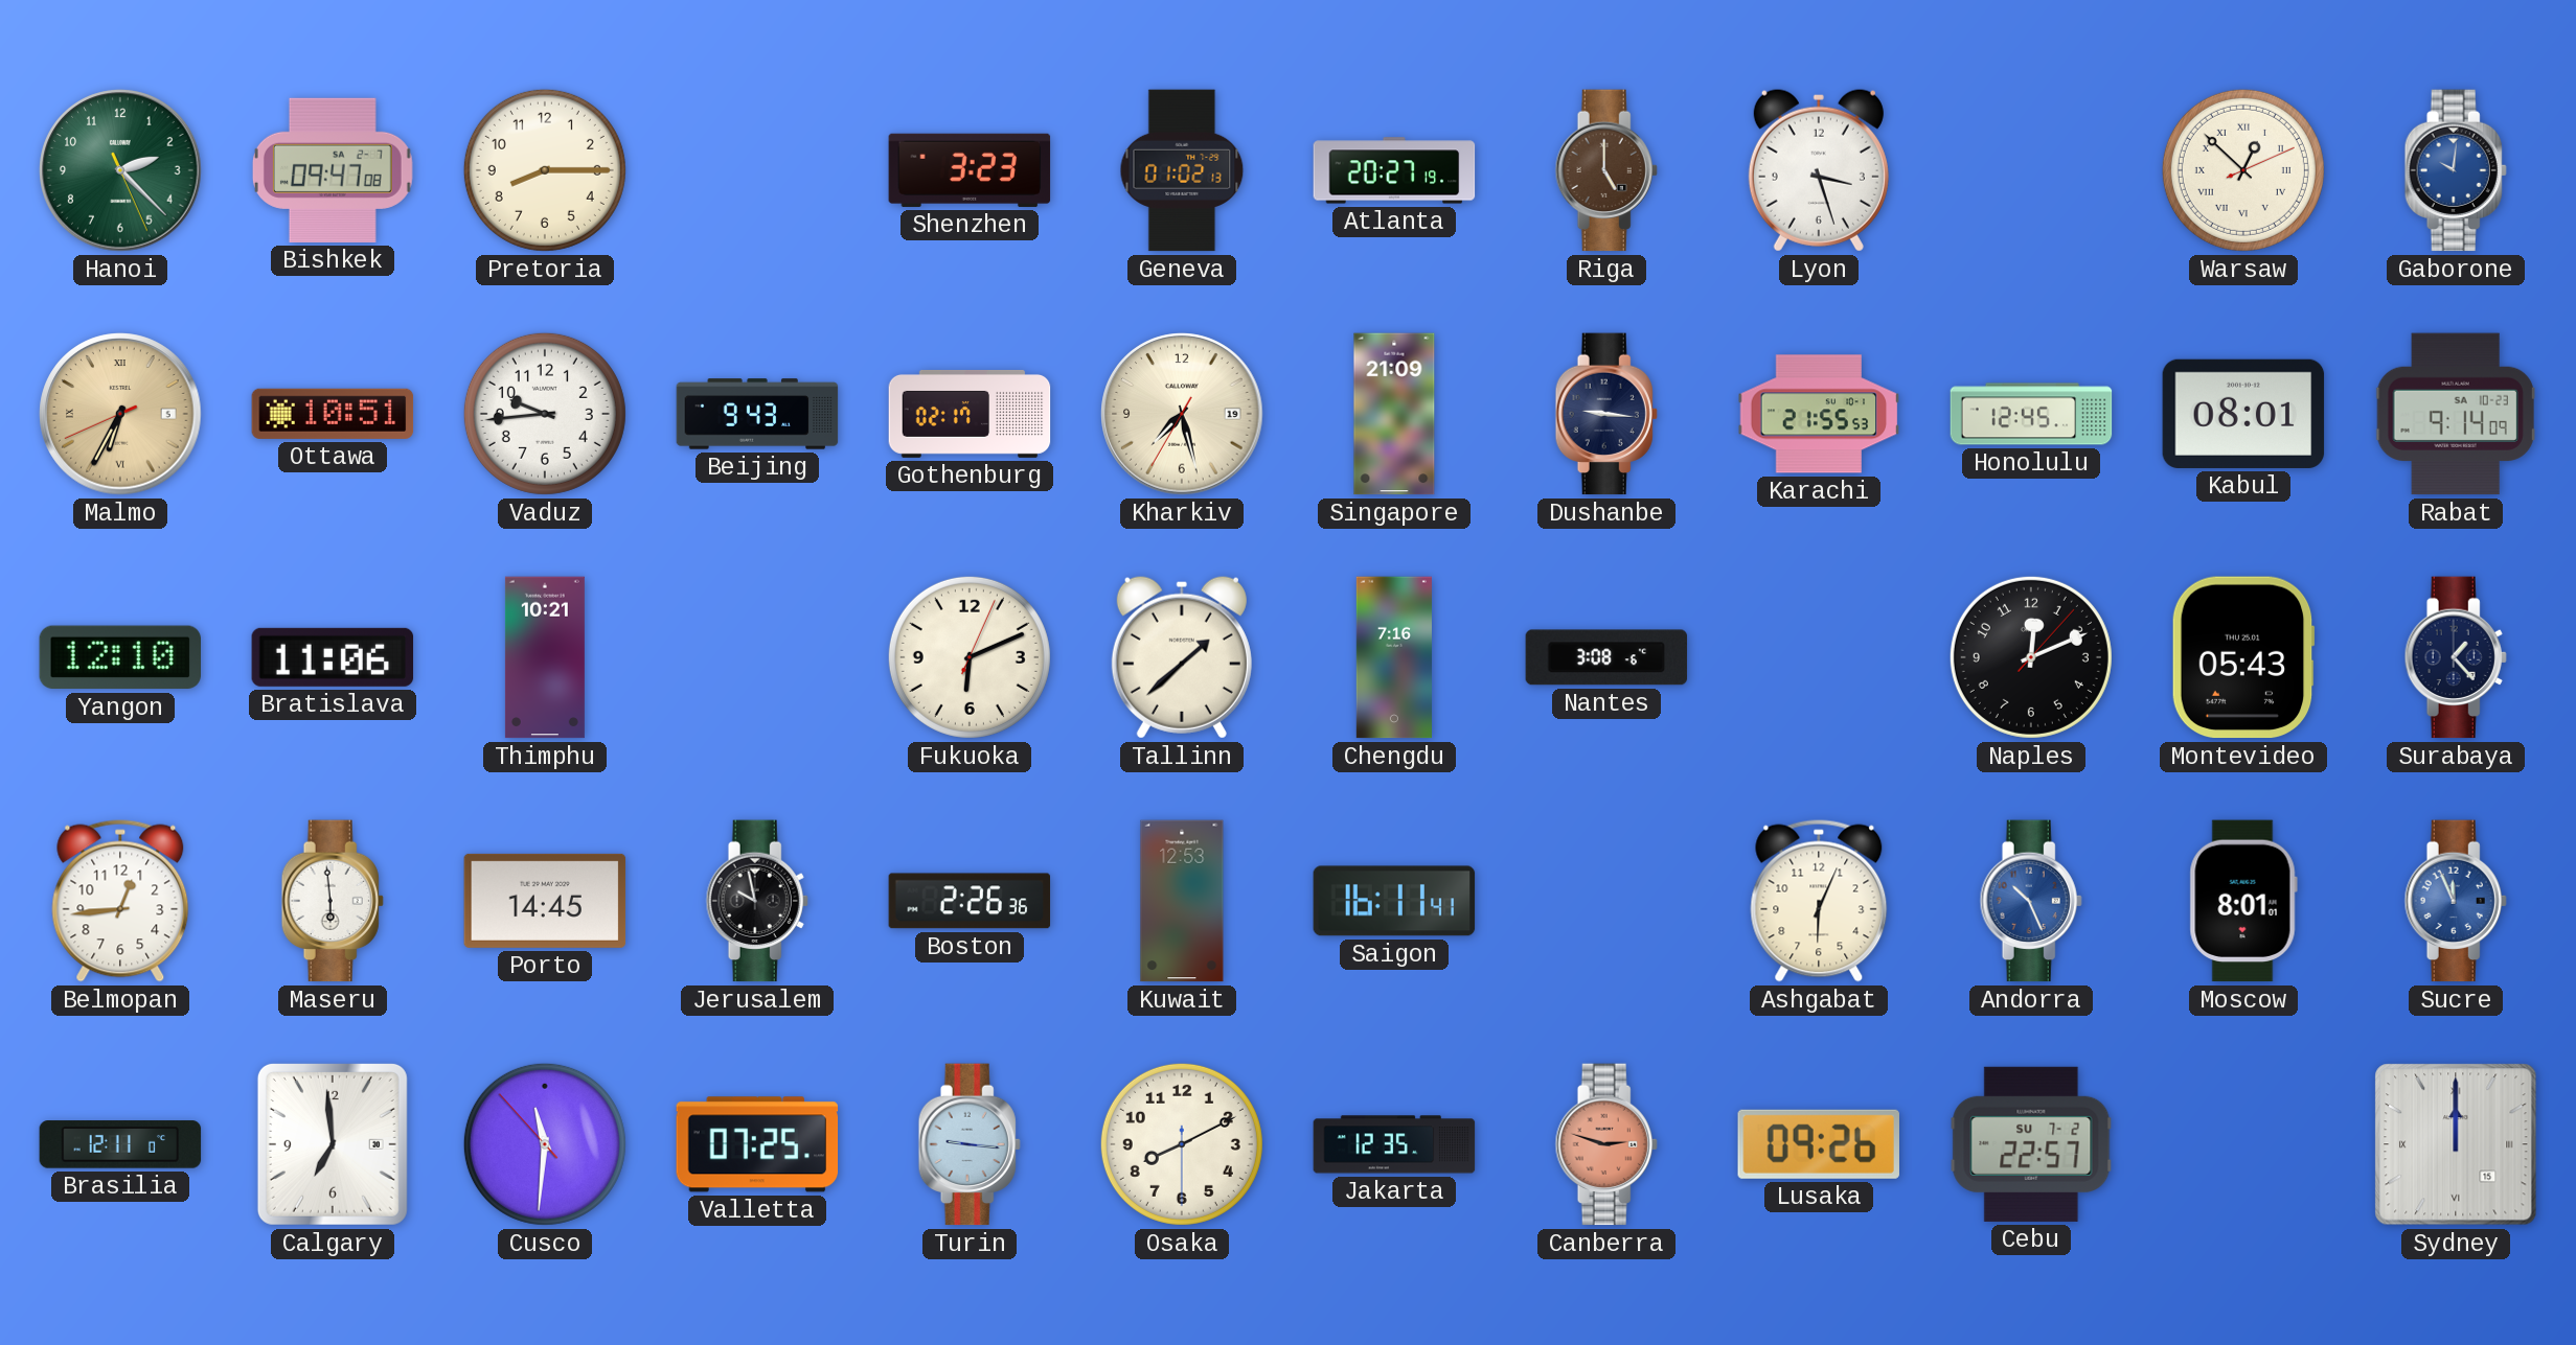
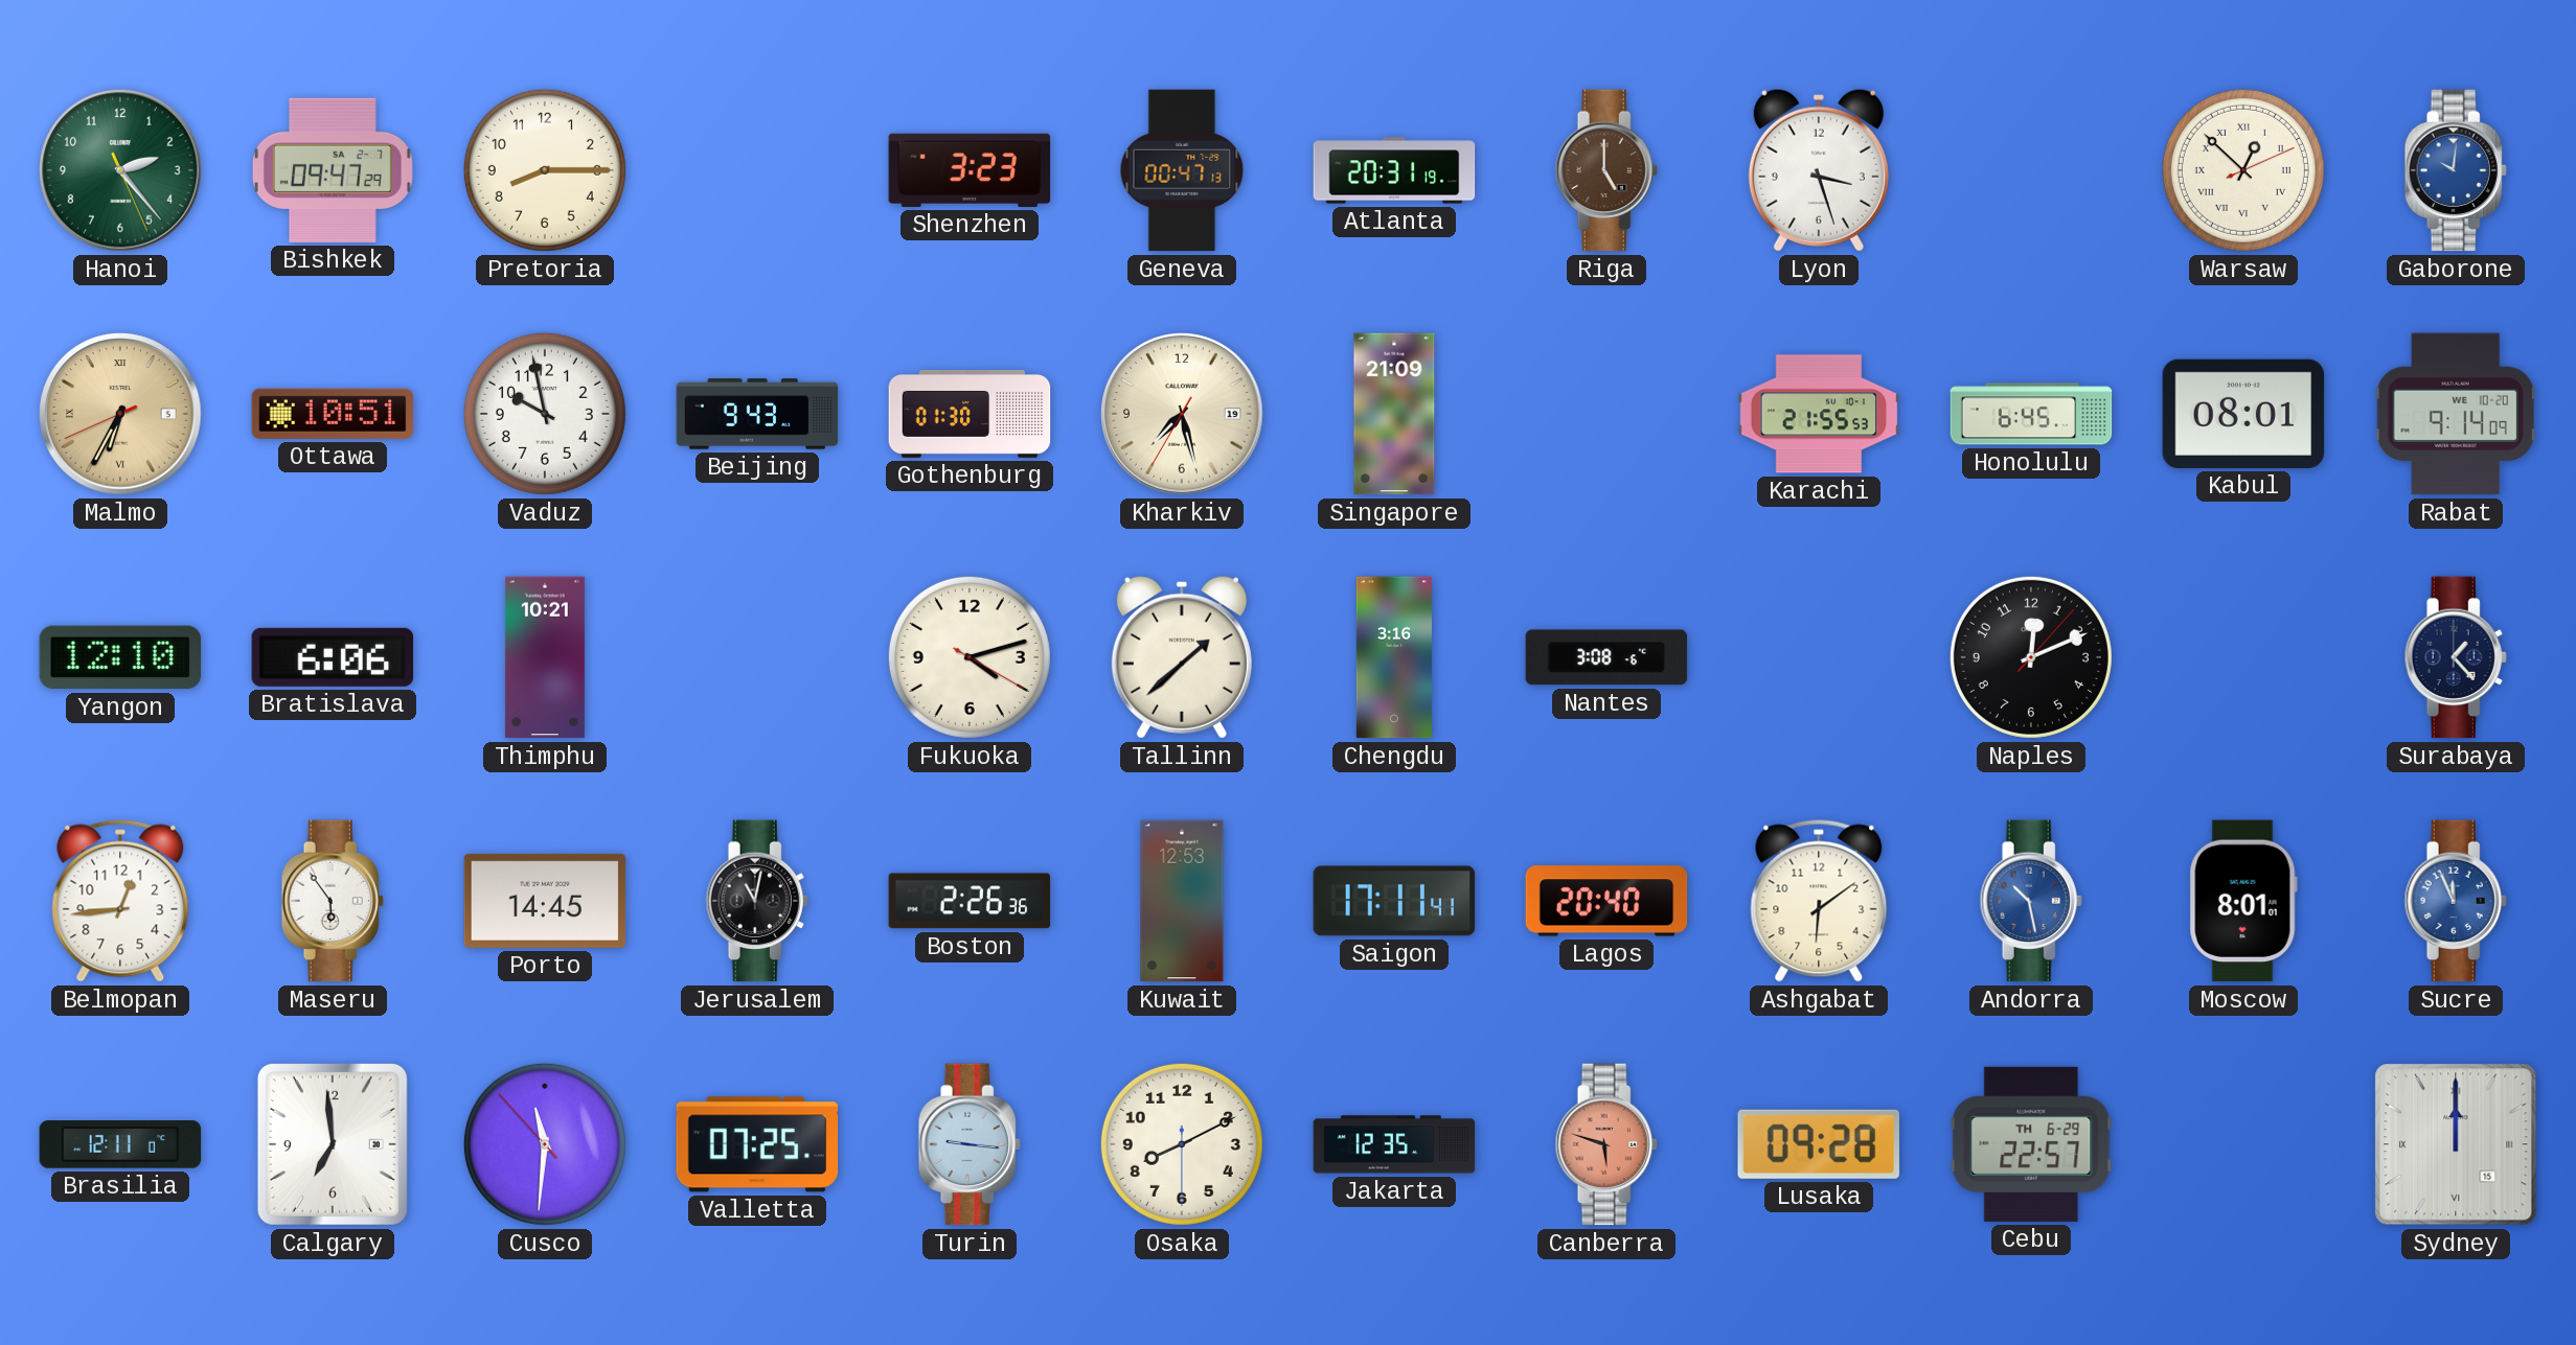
Hanoi: 2:22 -> 2:23 (120, 170)
Bishkek: 09:47:08 -> 09:47:29 (333, 170)
Geneva: 01:02 -> 00:47 (1182, 170)
Atlanta: 20:27 -> 20:31 (1394, 170)
Vaduz: 9:44 -> 9:58 (545, 414)
Gothenburg: 02:17 -> 01:30 (970, 414)
Dushanbe: 9:16 -> none (1606, 414)
Honolulu: 12:45 -> 6:45 (2031, 414)
Rabat date: SA 10-23 -> WE 10-20 (2456, 414)
Bratislava: 11:06 -> 6:06 (333, 657)
Fukuoka: 6:11 -> 4:12 (970, 657)
Chengdu: 7:16 -> 3:16 (1394, 657)
Montevideo: 05:43 -> none (2243, 657)
Maseru: 5:59 -> 5:54 (333, 901)
Jerusalem: 9:58 -> 11:02 (757, 901)
Saigon: 16:11 -> 17:11 (1394, 901)
Lagos: none -> 20:40 (1606, 901)
Ashgabat: 6:04 -> 6:09 (1819, 901)
Andorra: 10:26 -> 10:28 (2031, 901)
Canberra: 2:48 -> 5:48 (1606, 1144)
Lusaka: 09:26 -> 09:28 (1819, 1144)
Cebu date: SU 7-2 -> TH 6-29 (2031, 1144)
